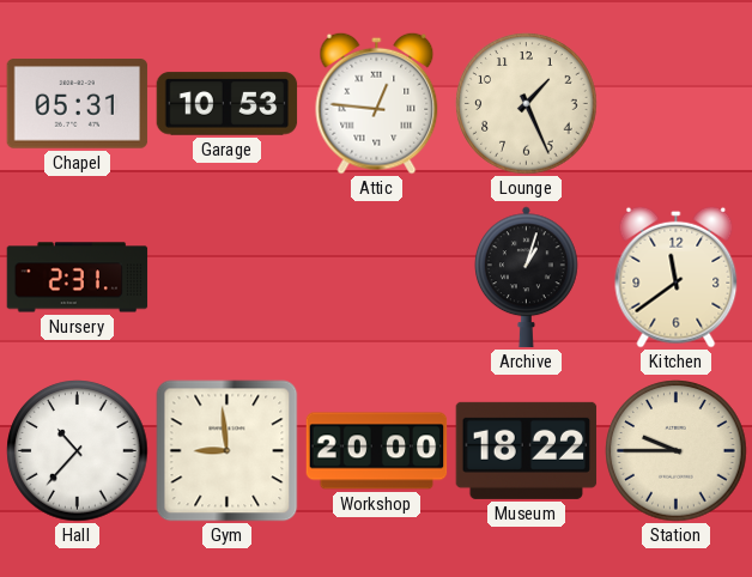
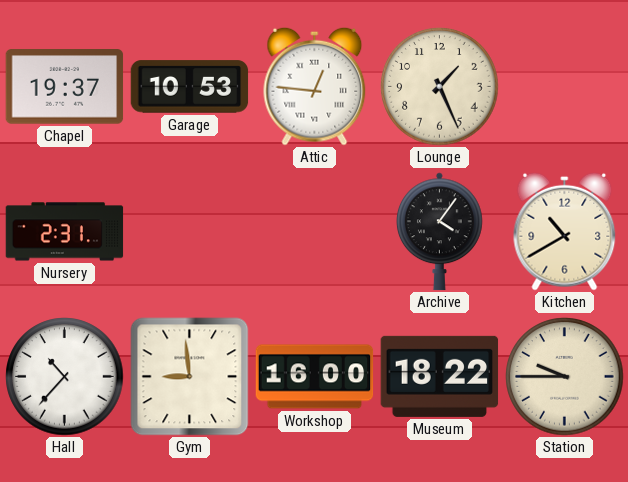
Chapel: 05:31 -> 19:37 (65, 87)
Archive: 1:03 -> 4:06 (440, 232)
Kitchen: 11:39 -> 10:40 (565, 231)
Workshop: 20:00 -> 16:00 (315, 377)
